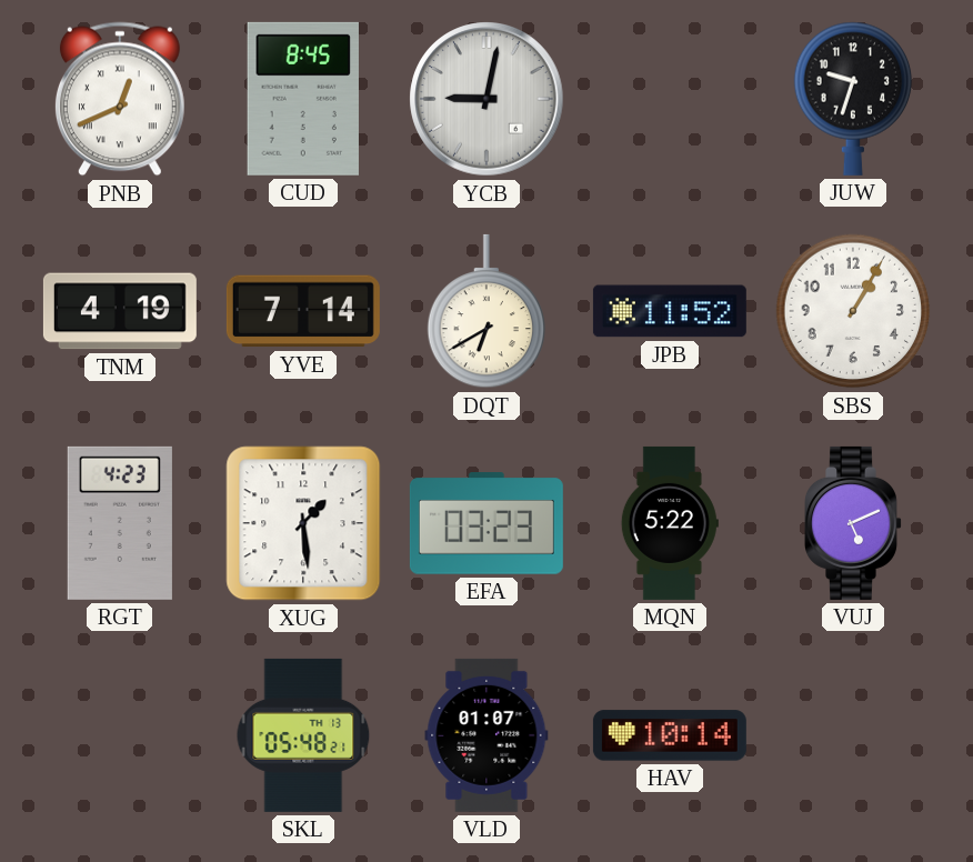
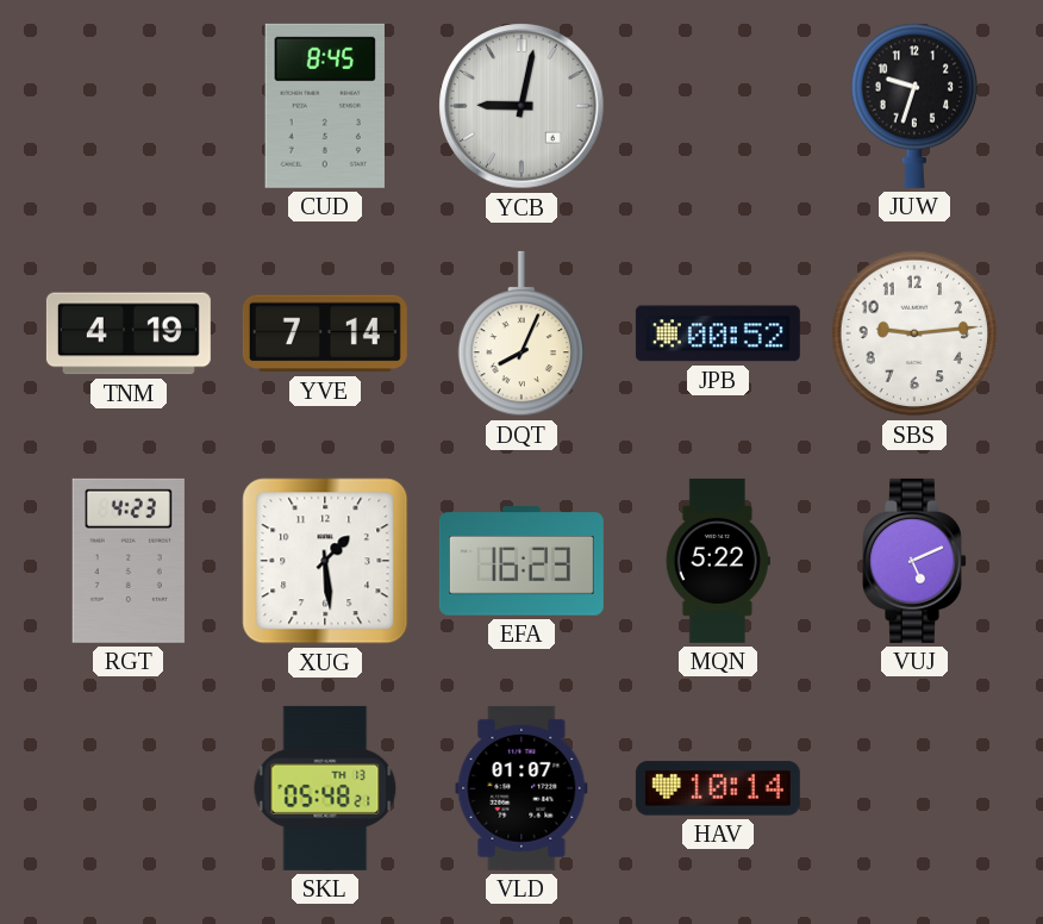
PNB: 12:41 -> none (120, 99)
DQT: 6:40 -> 8:04 (521, 333)
JPB: 11:52 -> 00:52 (718, 333)
SBS: 1:05 -> 9:14 (914, 333)
EFA: 03:23 -> 16:23 (521, 561)
